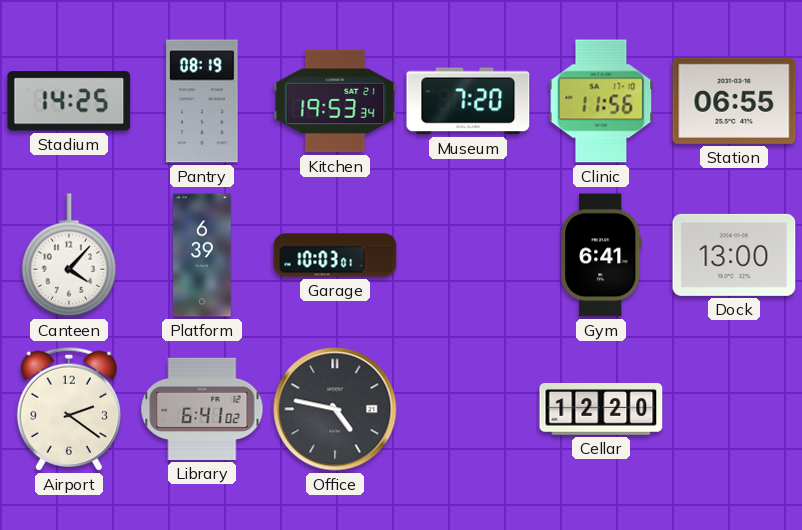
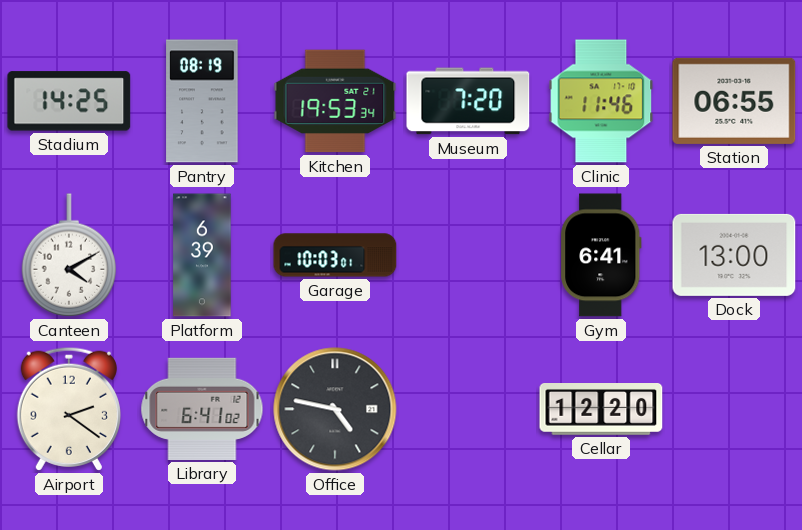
Clinic: 11:56 -> 11:46 (601, 101)
Canteen: 4:07 -> 4:10 (69, 255)
